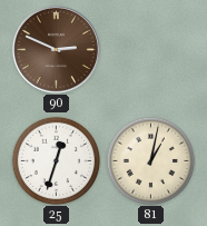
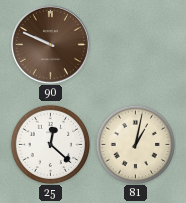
90: 2:49 -> 9:49 (50, 44)
25: 12:33 -> 12:22 (50, 144)
